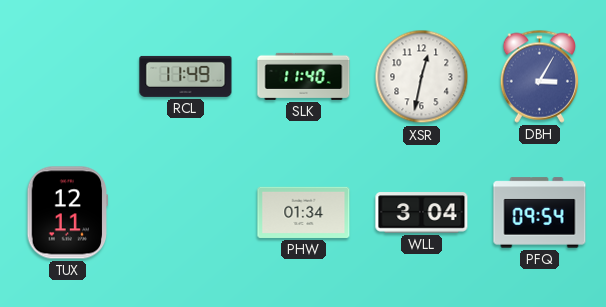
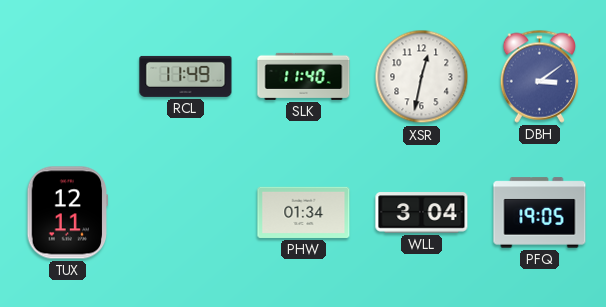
DBH: 3:05 -> 3:09 (539, 76)
PFQ: 09:54 -> 19:05 (540, 213)
